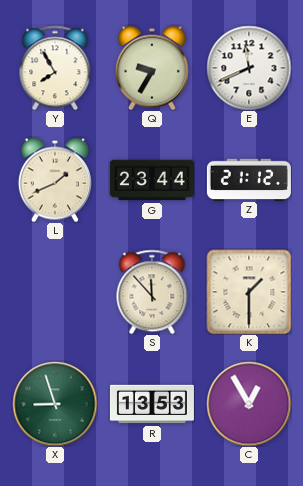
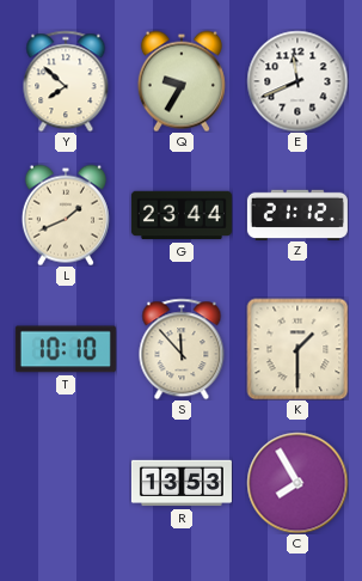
Y: 7:55 -> 7:52 (66, 81)
T: none -> 10:10 (66, 349)
X: 8:57 -> none (55, 404)
C: 12:55 -> 7:55 (297, 483)
